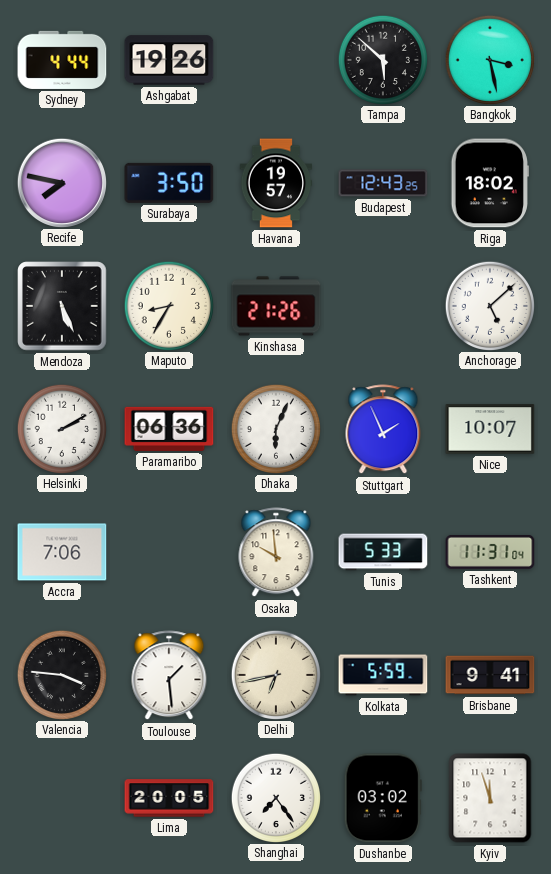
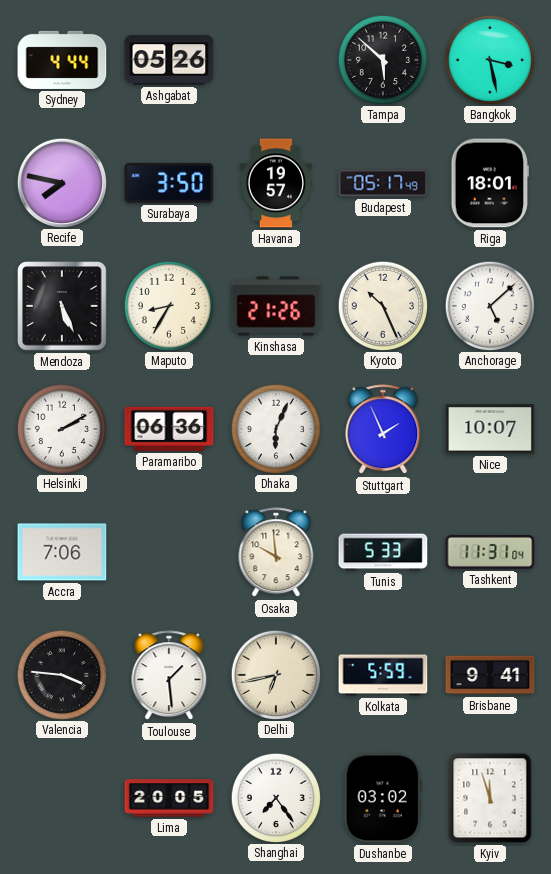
Ashgabat: 19:26 -> 05:26 (169, 60)
Budapest: 12:43 -> 05:17 (383, 183)
Riga: 18:02 -> 18:01 (490, 183)
Kyoto: none -> 10:26 (382, 305)
